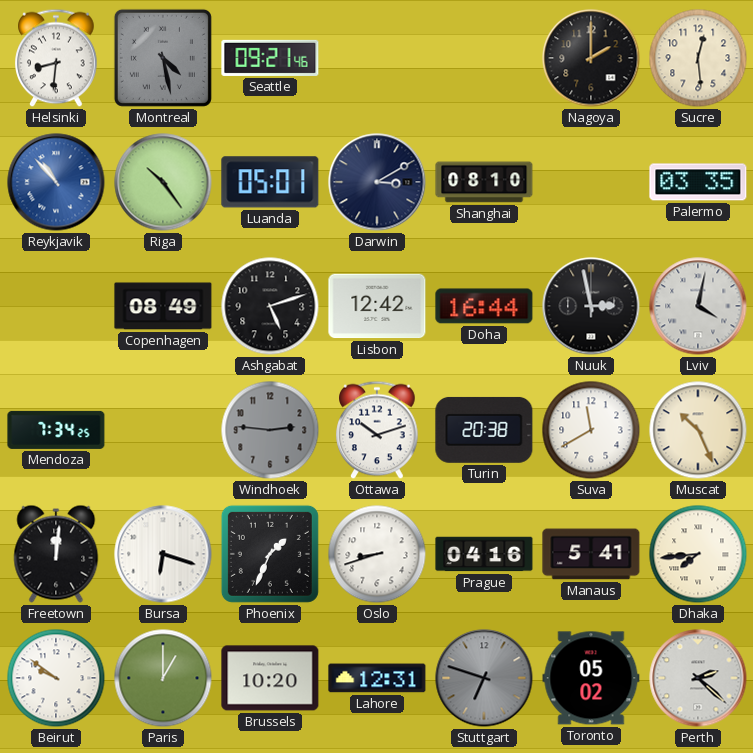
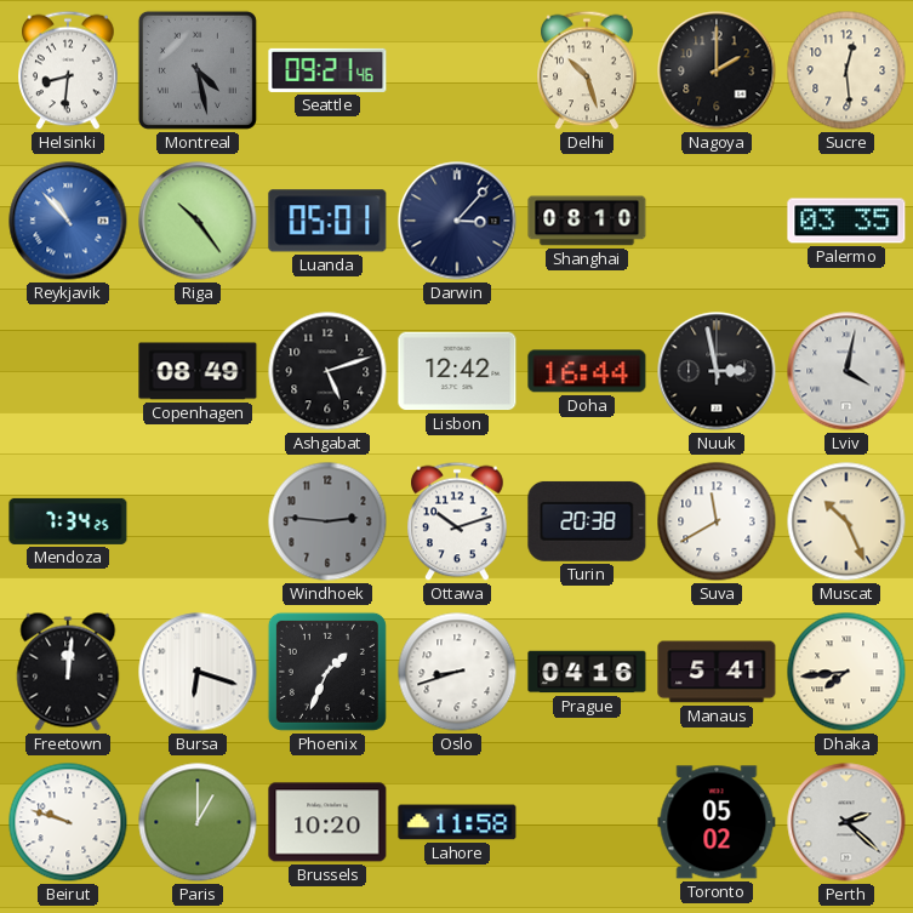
Delhi: none -> 10:27 (587, 70)
Darwin: 3:10 -> 3:07 (457, 221)
Beirut: 9:51 -> 9:48 (68, 822)
Lahore: 12:31 -> 11:58 (457, 822)
Stuttgart: 6:48 -> none (484, 678)
